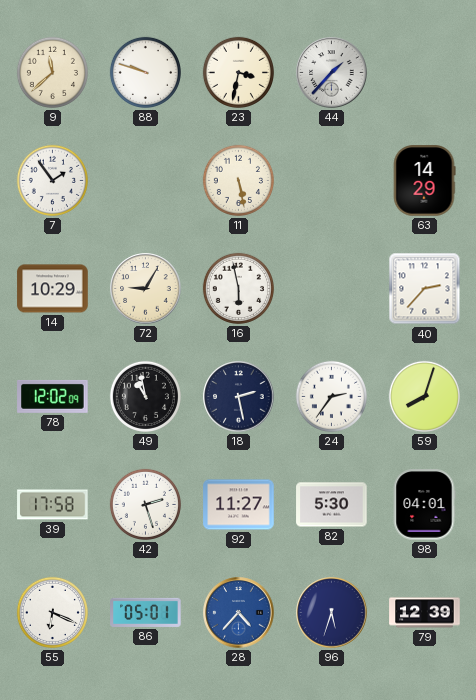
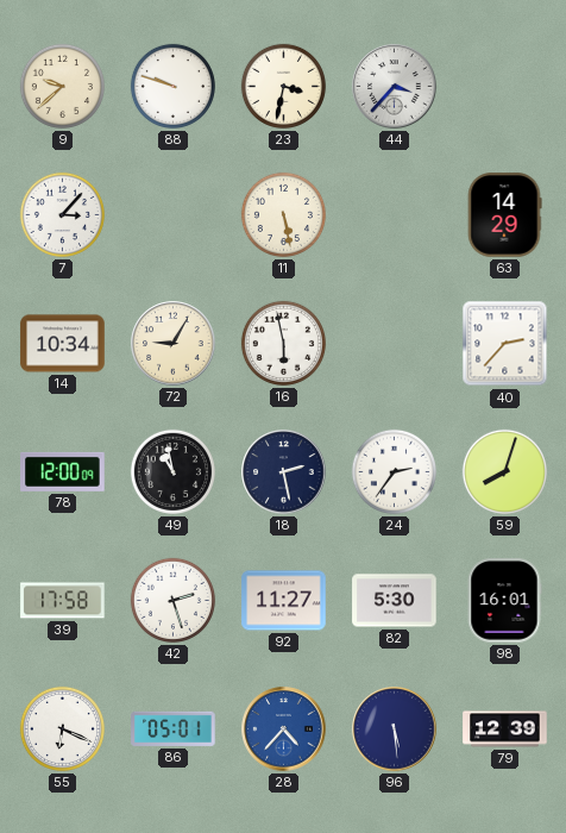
9: 11:38 -> 9:38 (62, 86)
44: 1:37 -> 3:37 (395, 87)
7: 1:54 -> 3:07 (62, 214)
14: 10:29 -> 10:34 (63, 344)
78: 12:02 -> 12:00 (63, 471)
98: 04:01 -> 16:01 (504, 601)
96: 5:33 -> 5:29 (395, 729)
